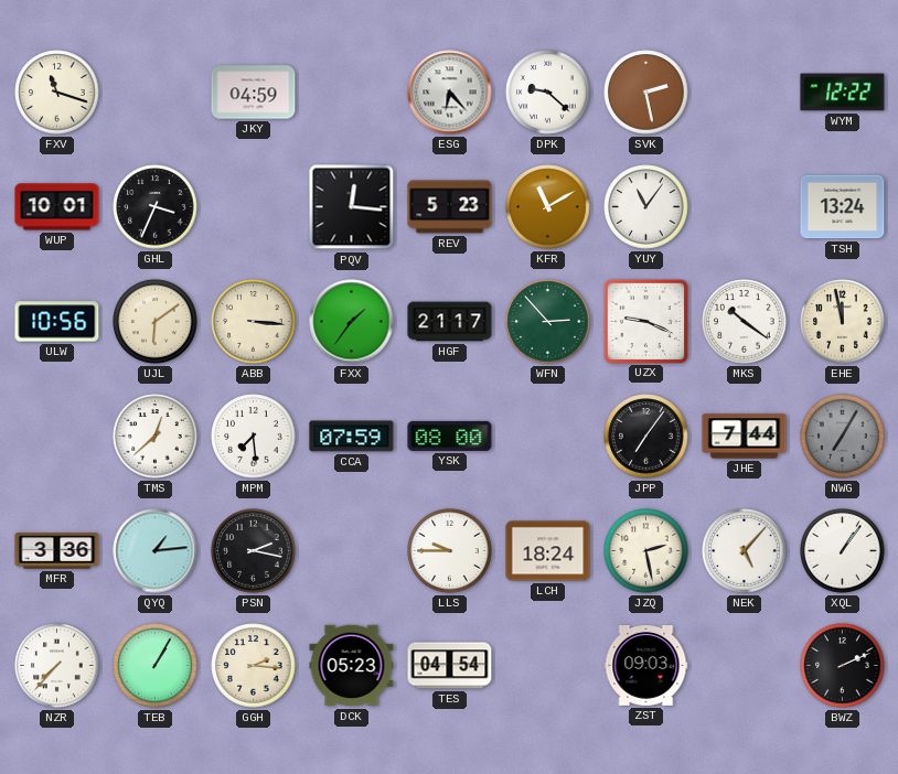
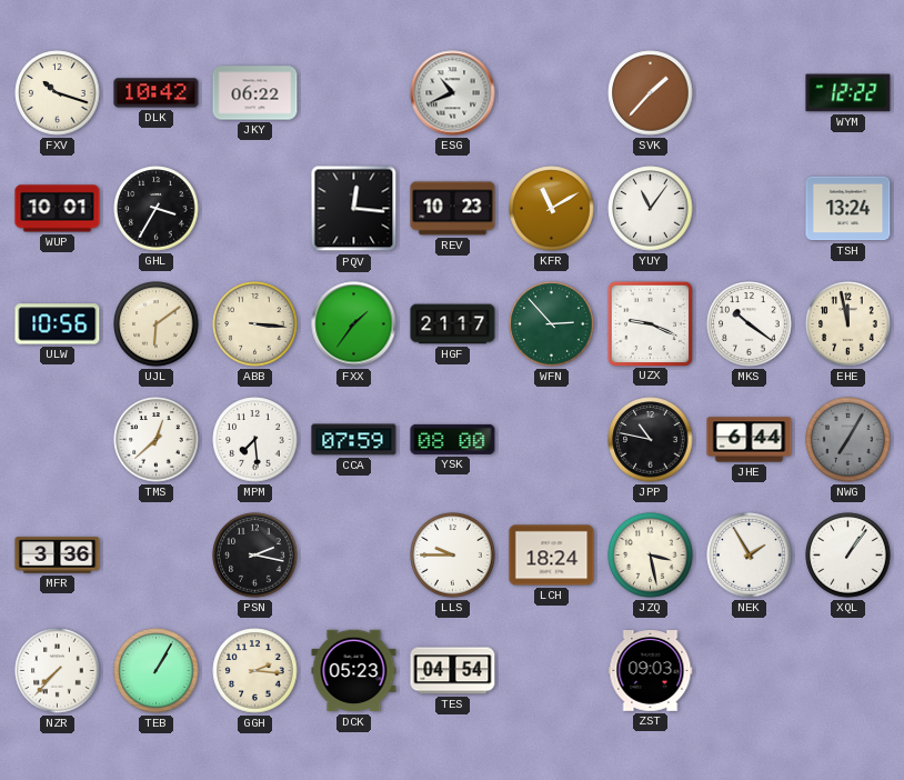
FXV: 11:18 -> 10:18 (58, 93)
DLK: none -> 10:42 (157, 93)
JKY: 04:59 -> 06:22 (255, 93)
ESG: 6:23 -> 10:41 (453, 93)
DPK: 9:22 -> none (548, 93)
SVK: 2:28 -> 1:37 (651, 93)
GHL: 3:34 -> 3:35 (157, 209)
REV: 5:23 -> 10:23 (453, 209)
JPP: 7:06 -> 10:47 (651, 440)
JHE: 7:44 -> 6:44 (750, 440)
QYQ: 1:14 -> none (156, 551)
JZQ: 2:28 -> 3:28 (651, 556)
NEK: 5:07 -> 1:55 (750, 556)
BWZ: 2:11 -> none (843, 666)
